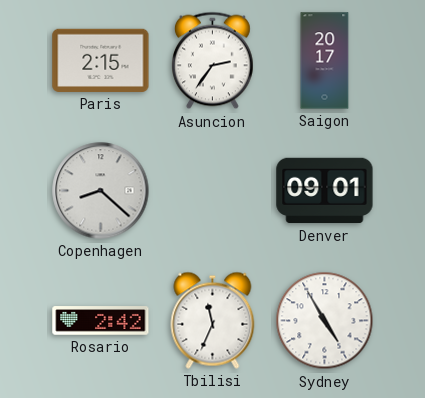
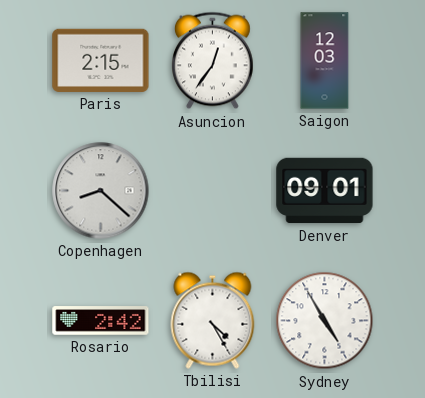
Asuncion: 2:36 -> 12:36 (213, 61)
Saigon: 20:17 -> 12:03 (325, 61)
Tbilisi: 11:34 -> 4:25 (213, 320)
